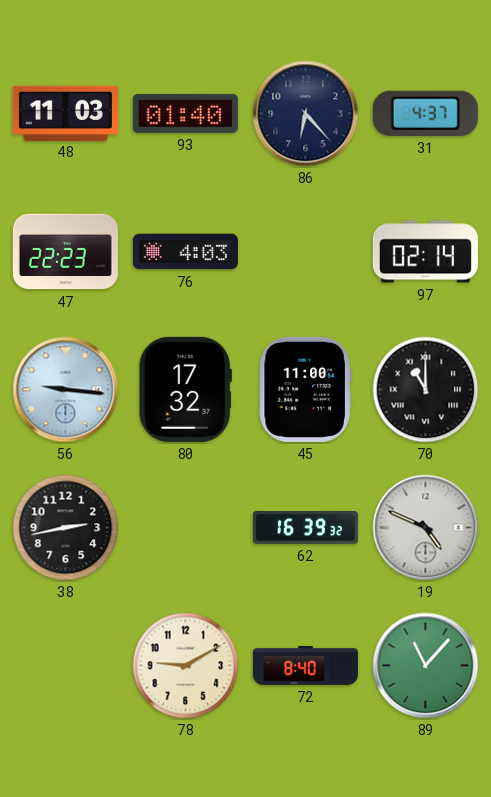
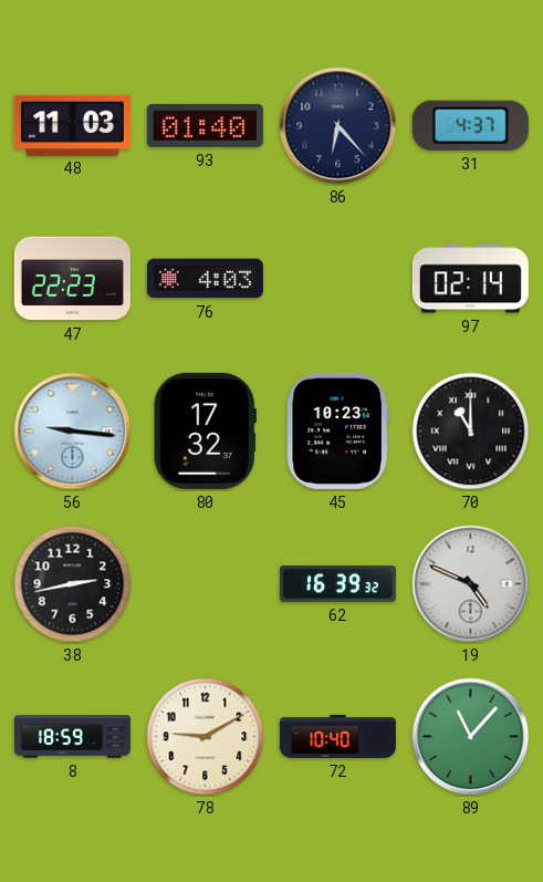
45: 11:00 -> 10:23 (337, 430)
8: none -> 18:59 (72, 737)
72: 8:40 -> 10:40 (337, 736)
